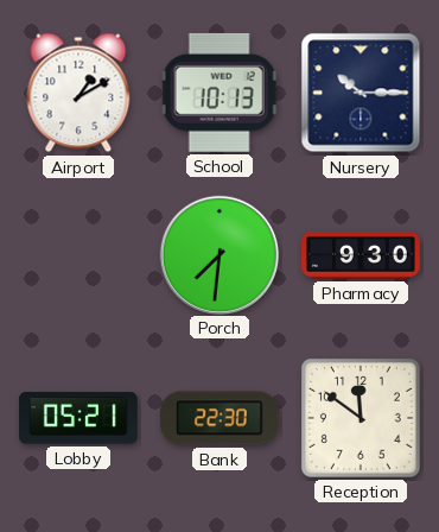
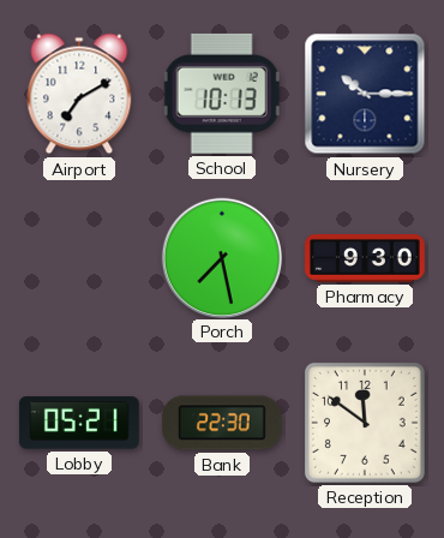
Airport: 1:10 -> 7:10 (79, 94)
Porch: 7:31 -> 7:28 (221, 257)
